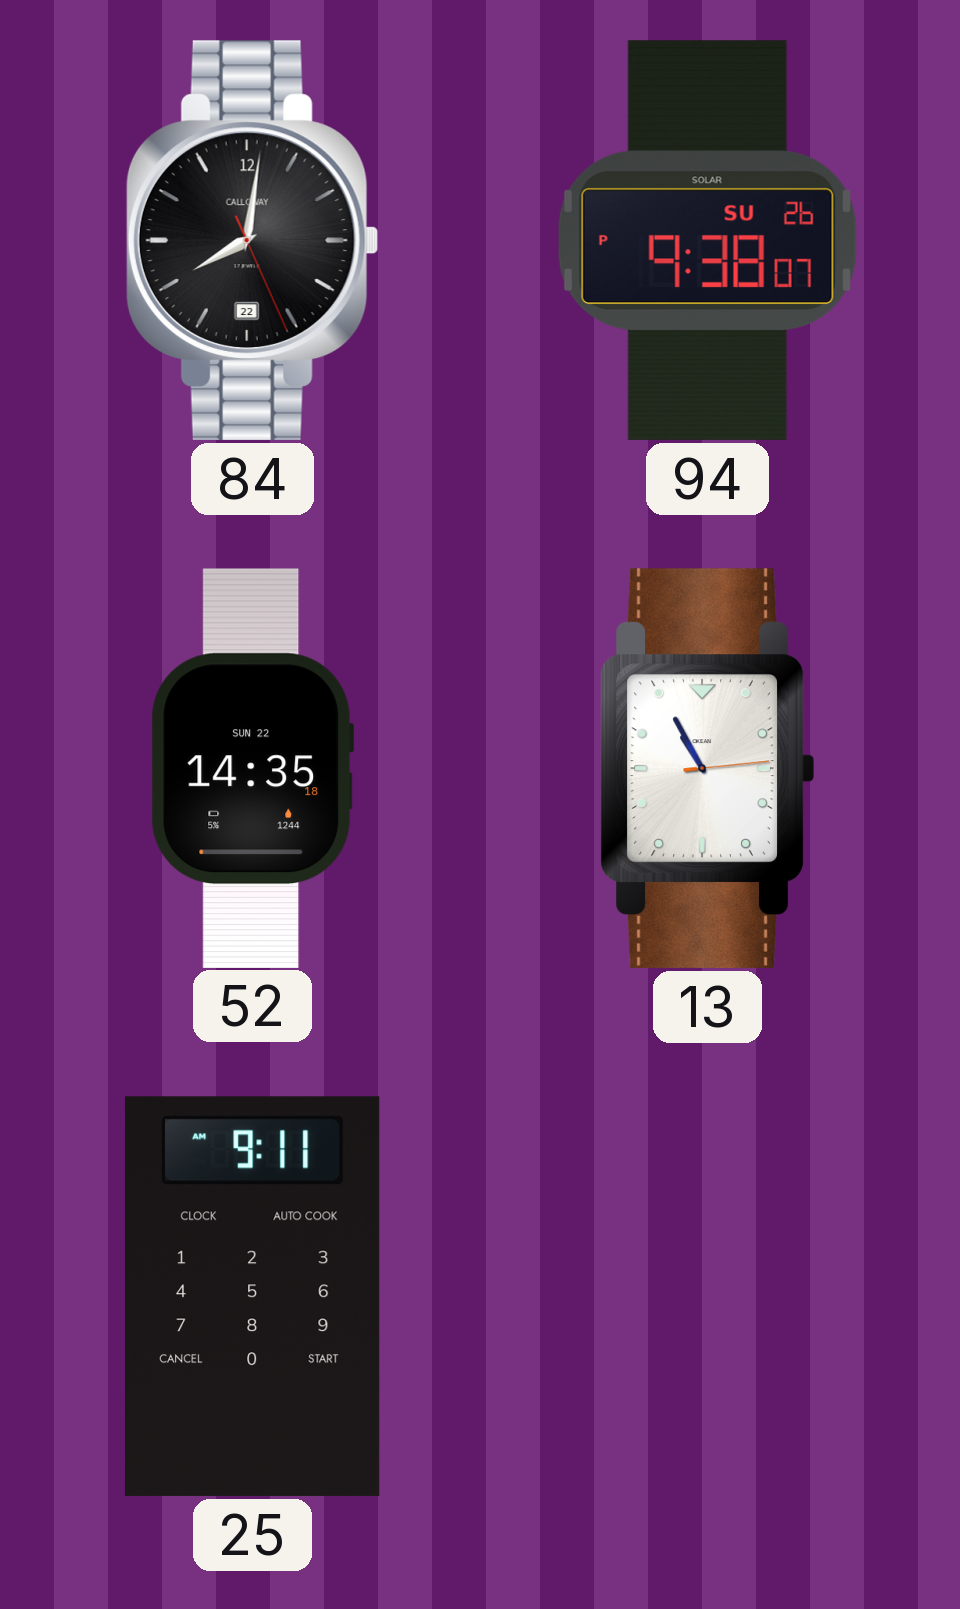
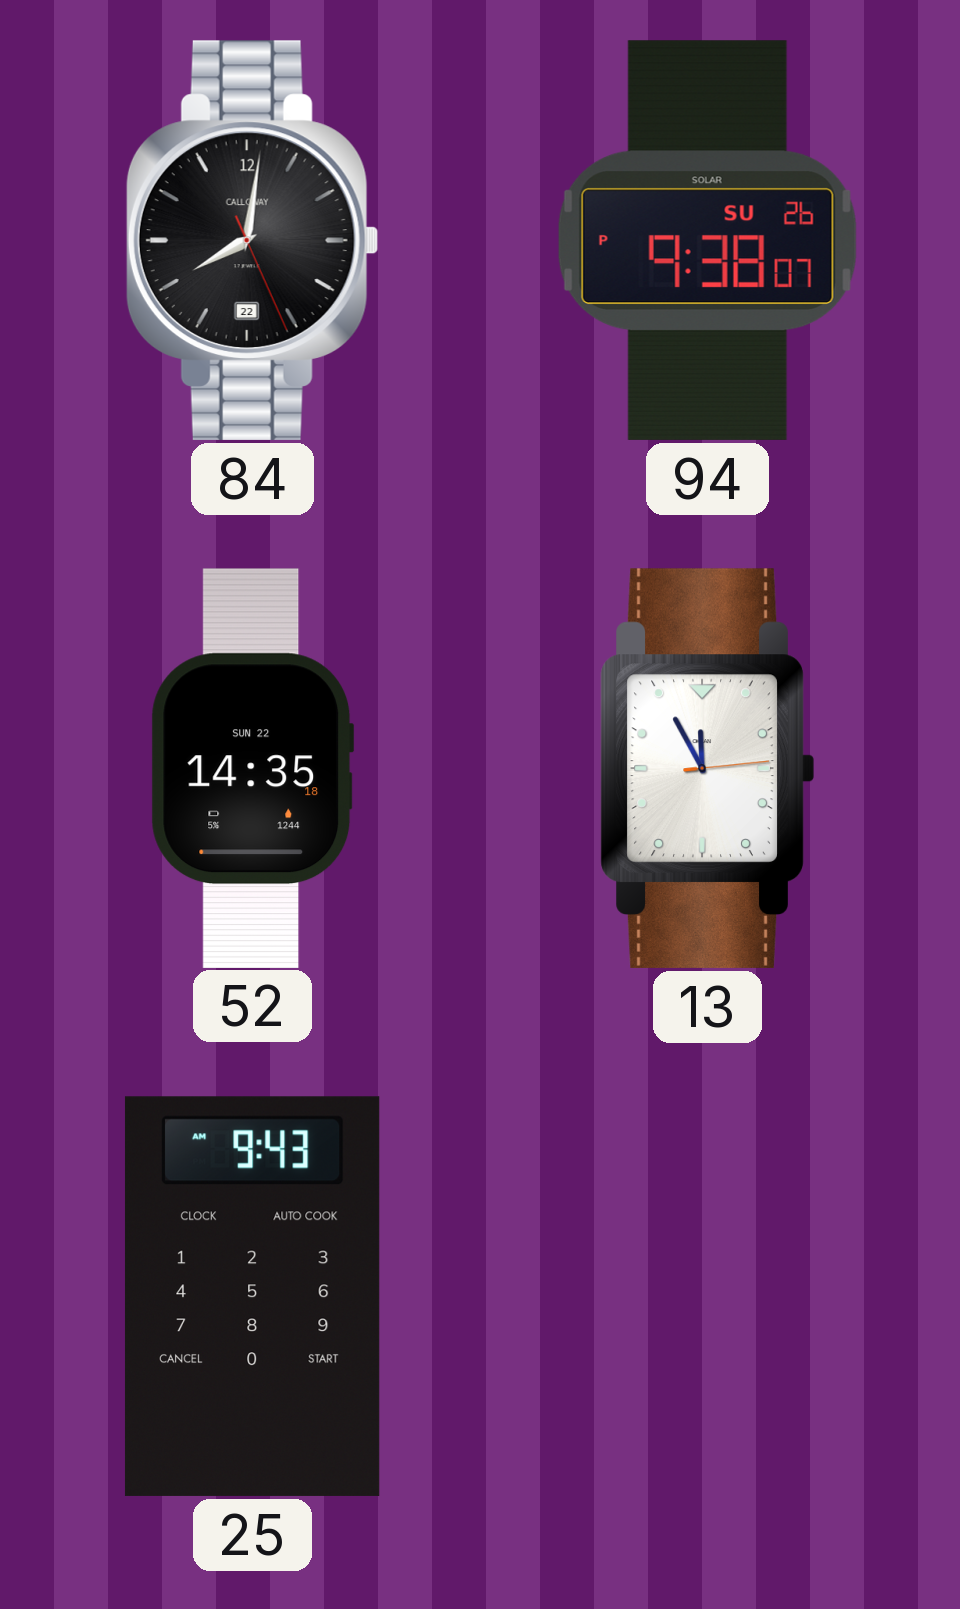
13: 10:55 -> 11:55 (707, 768)
25: 9:11 -> 9:43 (252, 1296)
